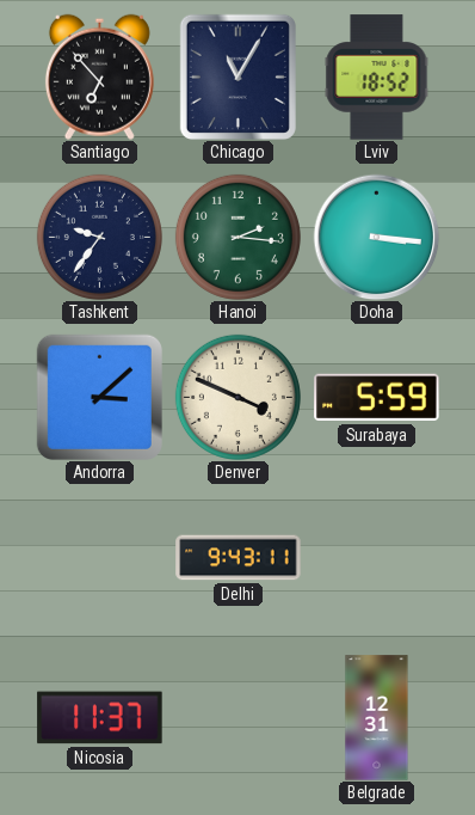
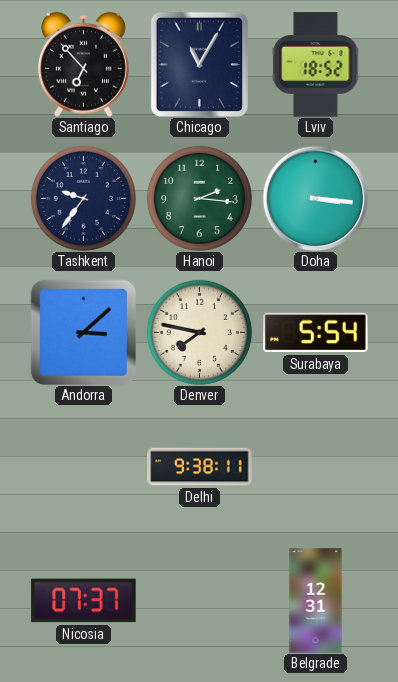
Denver: 3:49 -> 7:47 (199, 332)
Surabaya: 5:59 -> 5:54 (316, 333)
Delhi: 9:43 -> 9:38 (200, 467)
Nicosia: 11:37 -> 07:37 (84, 601)
